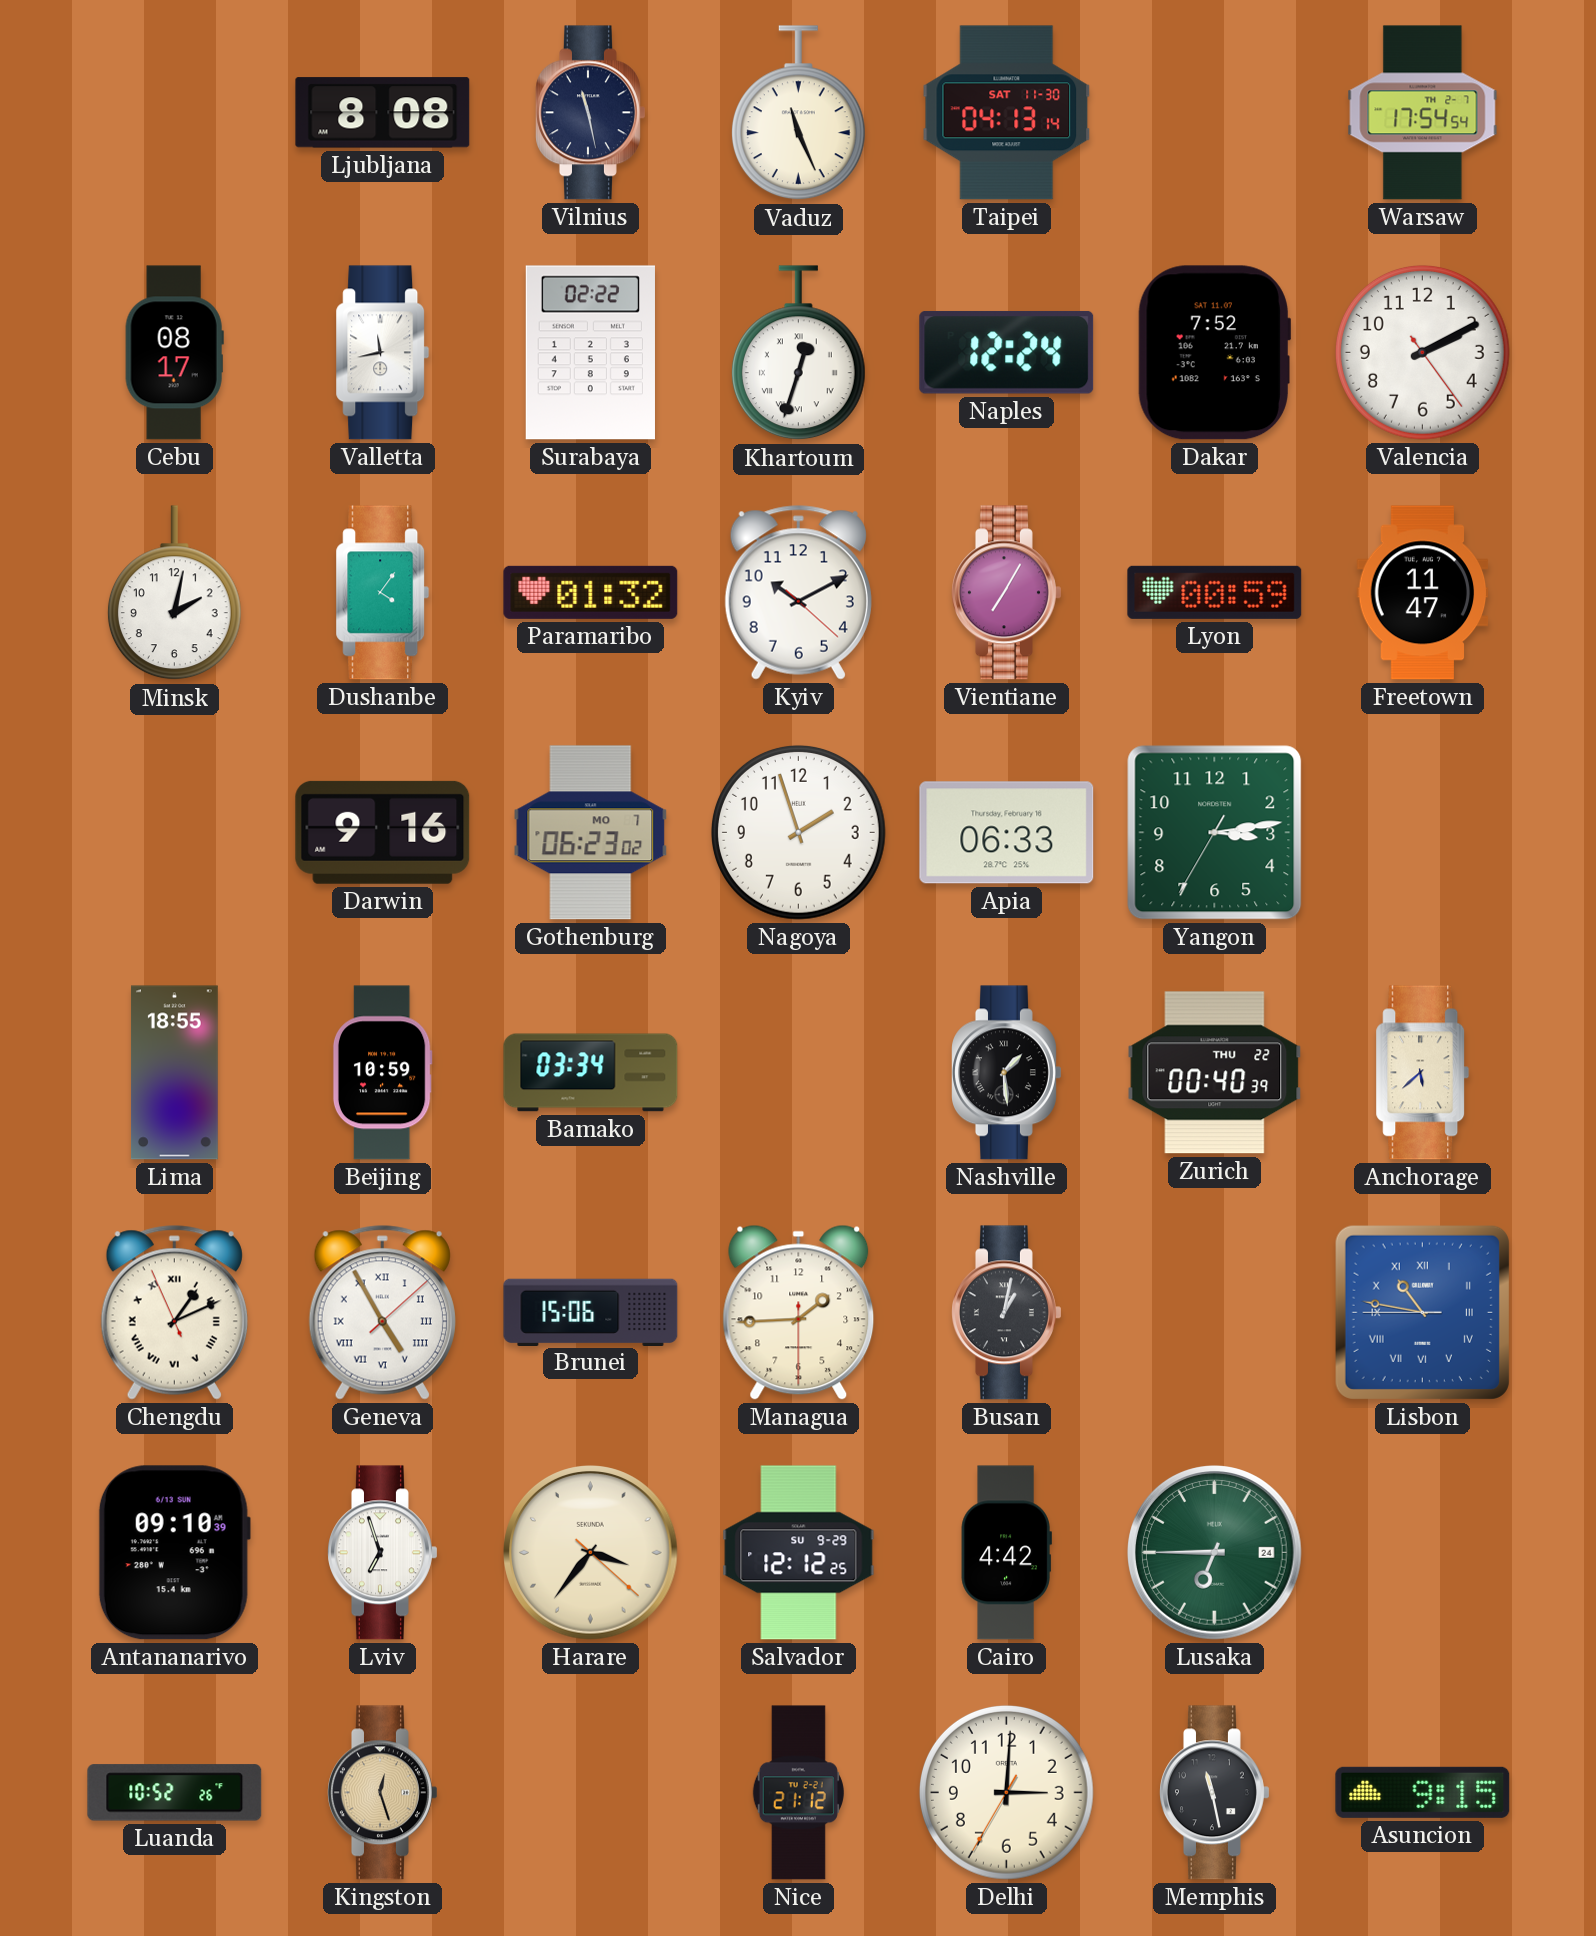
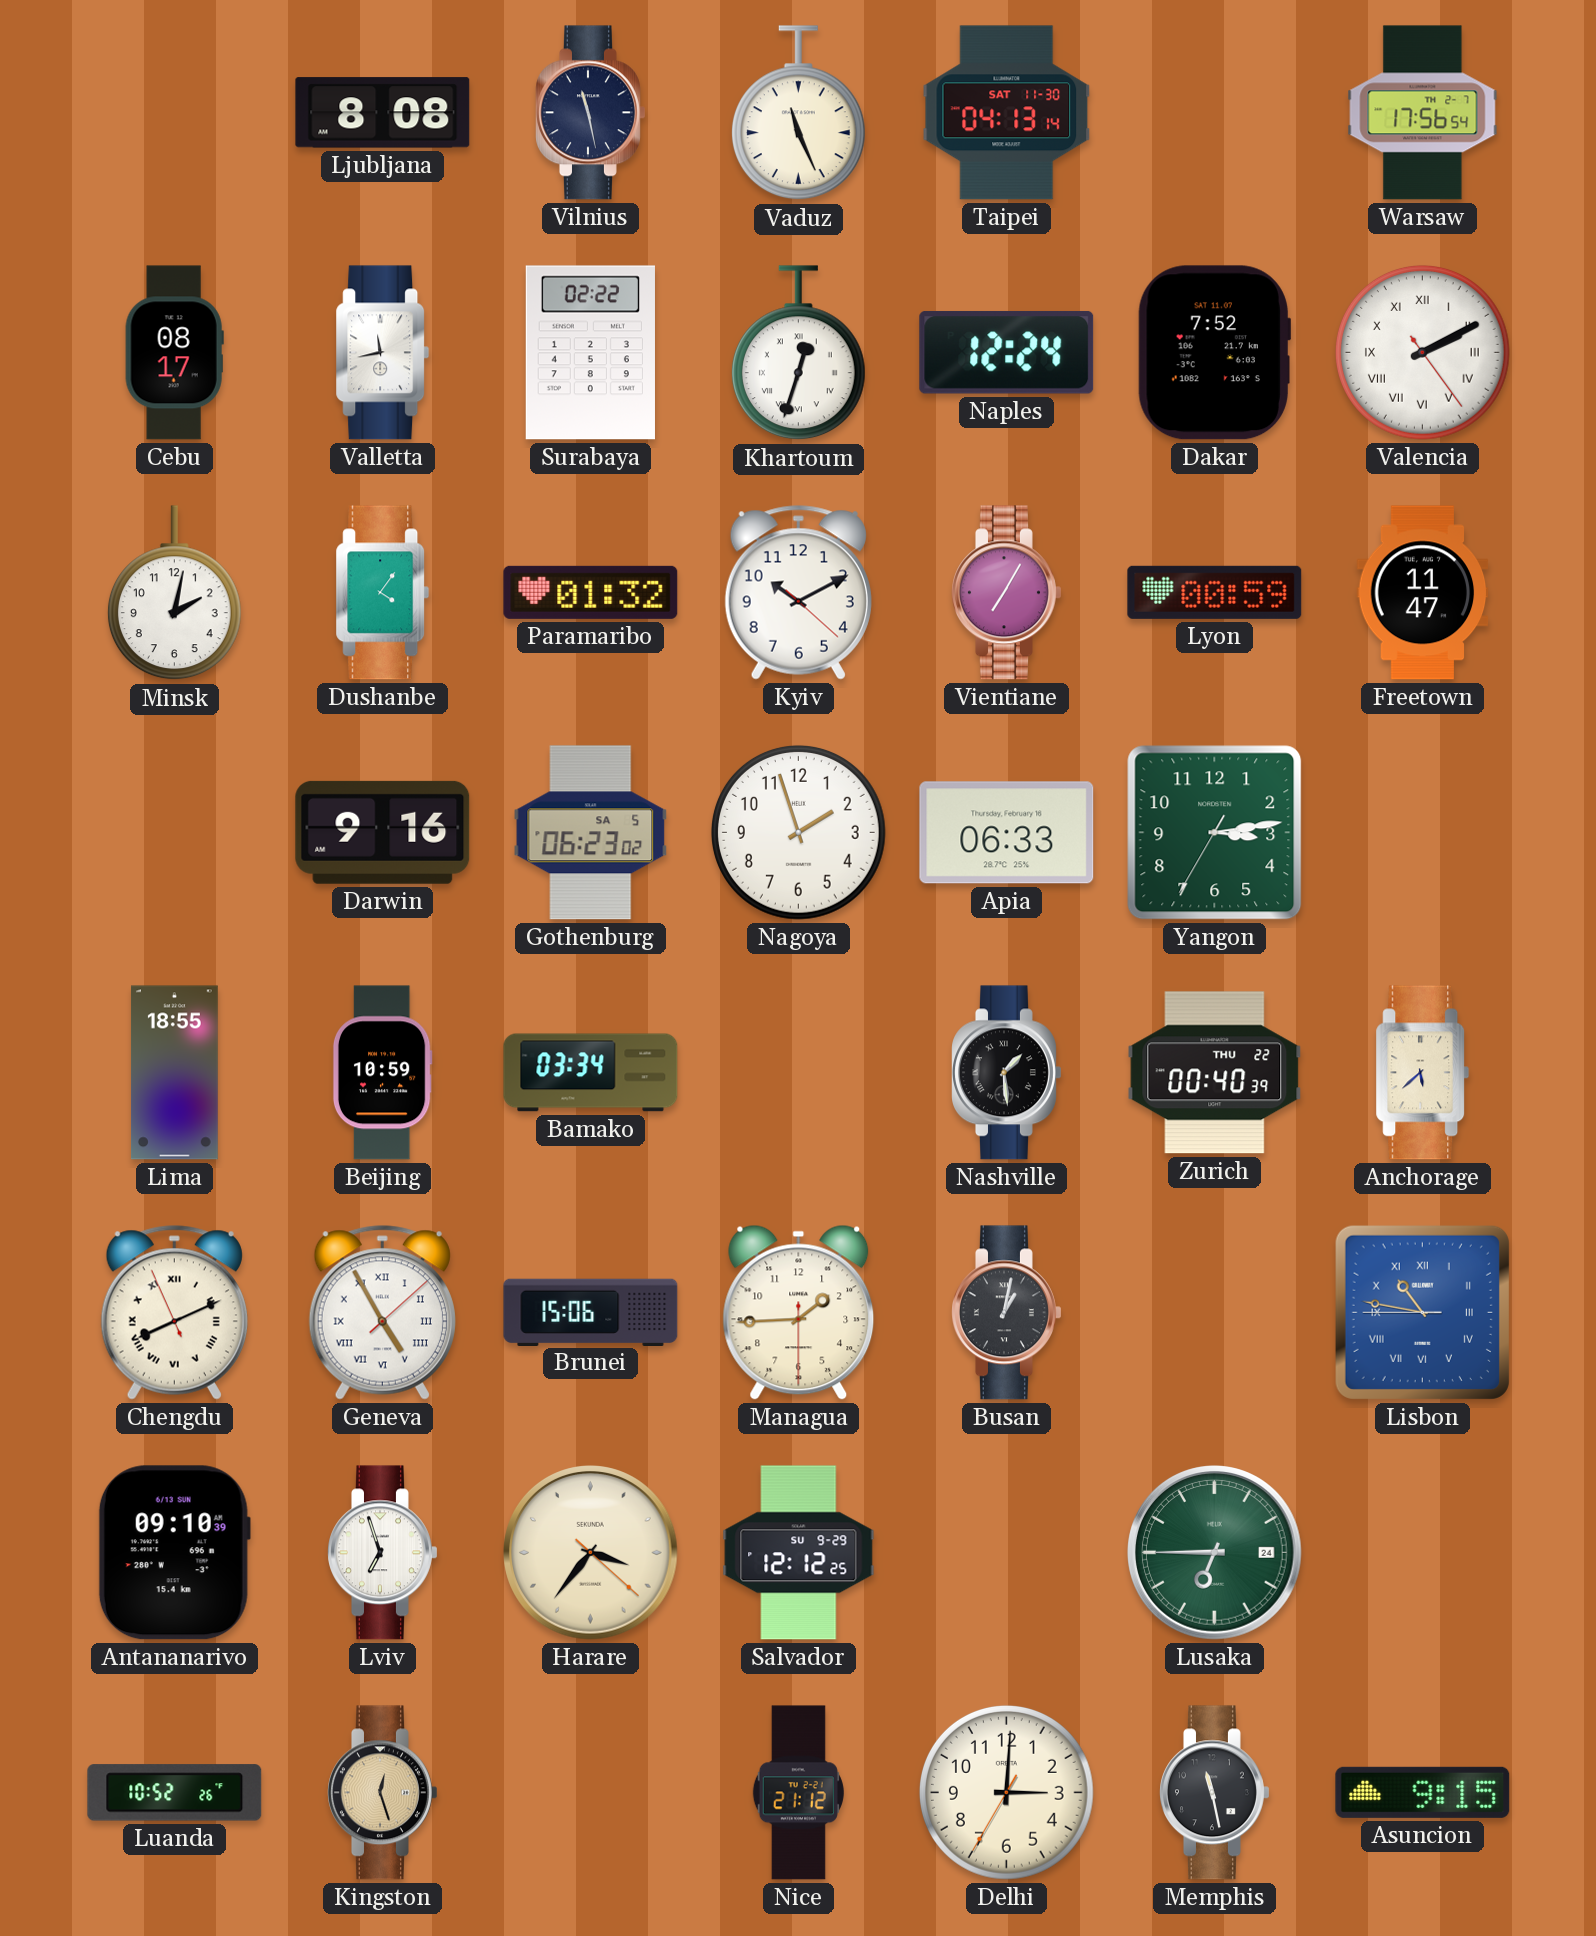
Warsaw: 17:54 -> 17:56 (1423, 113)
Valencia numerals: Arabic -> Roman (1422, 352)
Gothenburg date: MO 7 -> SA 5 (591, 833)
Chengdu: 1:10 -> 8:10 (174, 1313)
Cairo: 4:42 -> none (1006, 1553)
